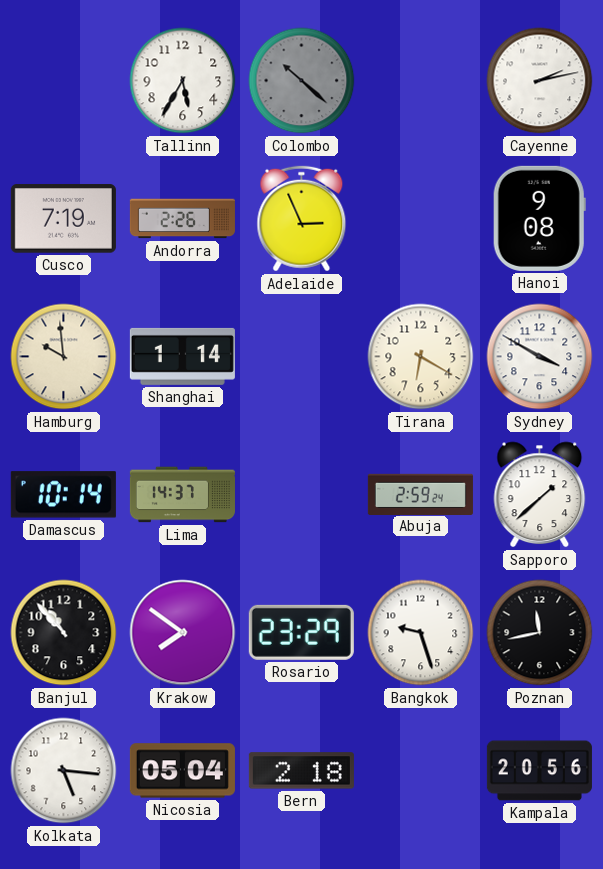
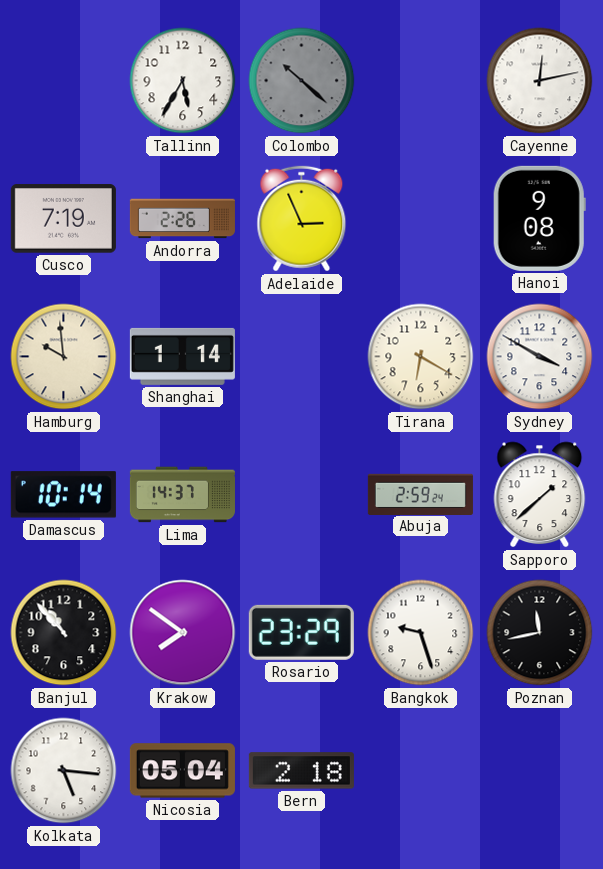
Cayenne: 2:13 -> 12:13 (540, 81)
Kampala: 20:56 -> none (539, 771)
